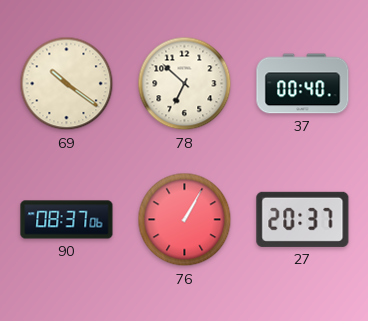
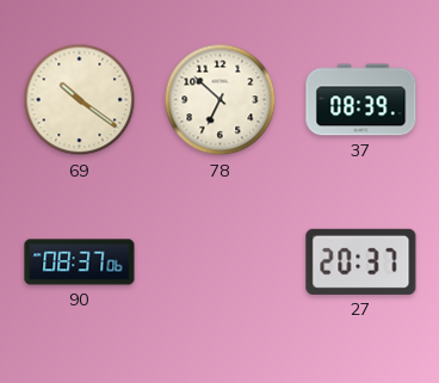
37: 00:40 -> 08:39 (361, 100)
76: 1:05 -> none (185, 220)
